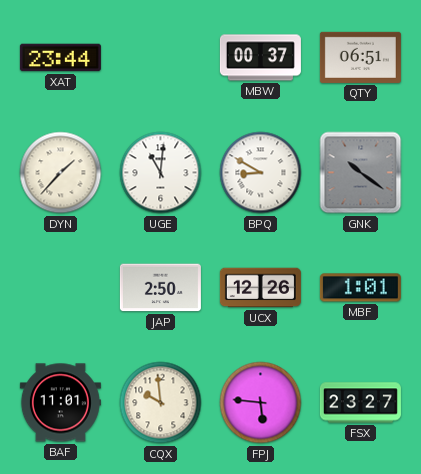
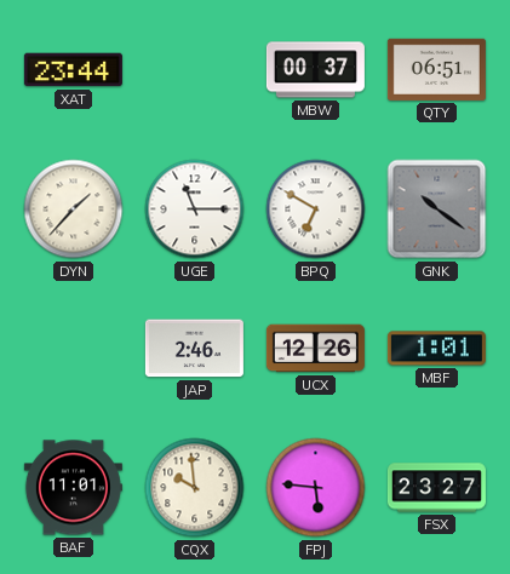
UGE: 11:01 -> 11:15 (195, 209)
BPQ: 8:50 -> 6:50 (316, 209)
JAP: 2:50 -> 2:46 (194, 349)
